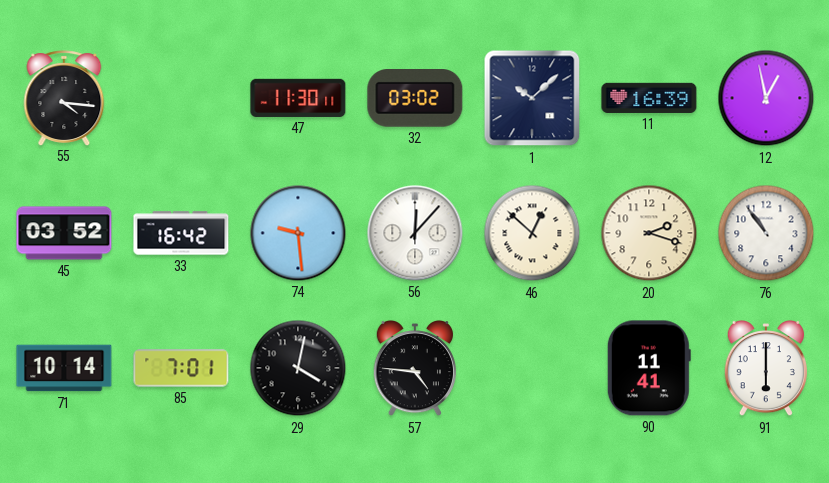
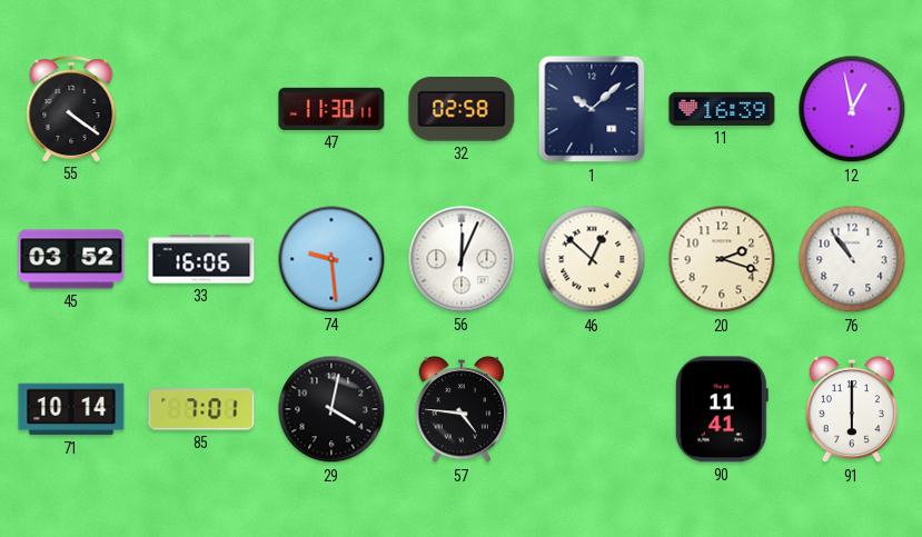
55: 4:16 -> 4:21 (71, 109)
32: 03:02 -> 02:58 (462, 110)
33: 16:42 -> 16:06 (201, 259)
56: 12:07 -> 12:04 (462, 259)
